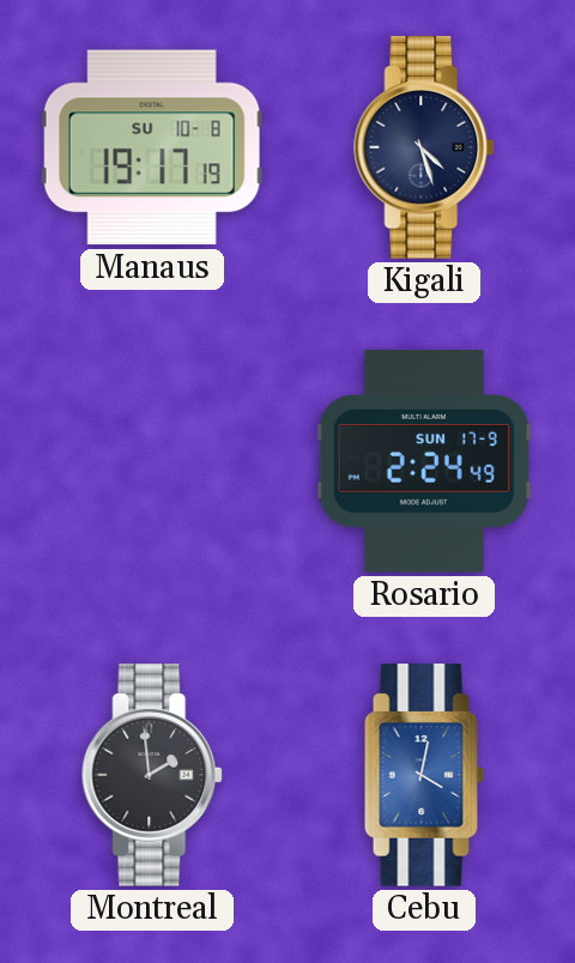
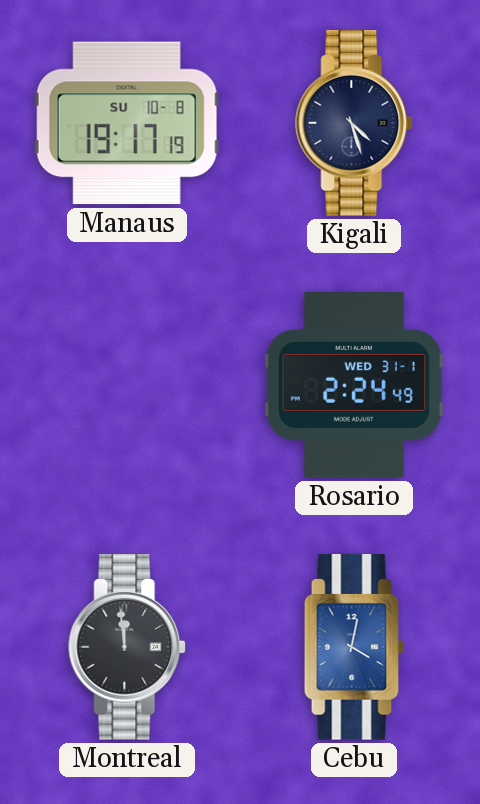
Rosario date: SUN 17-9 -> WED 31-1 (354, 385)
Montreal: 1:59 -> 11:59 (128, 647)
